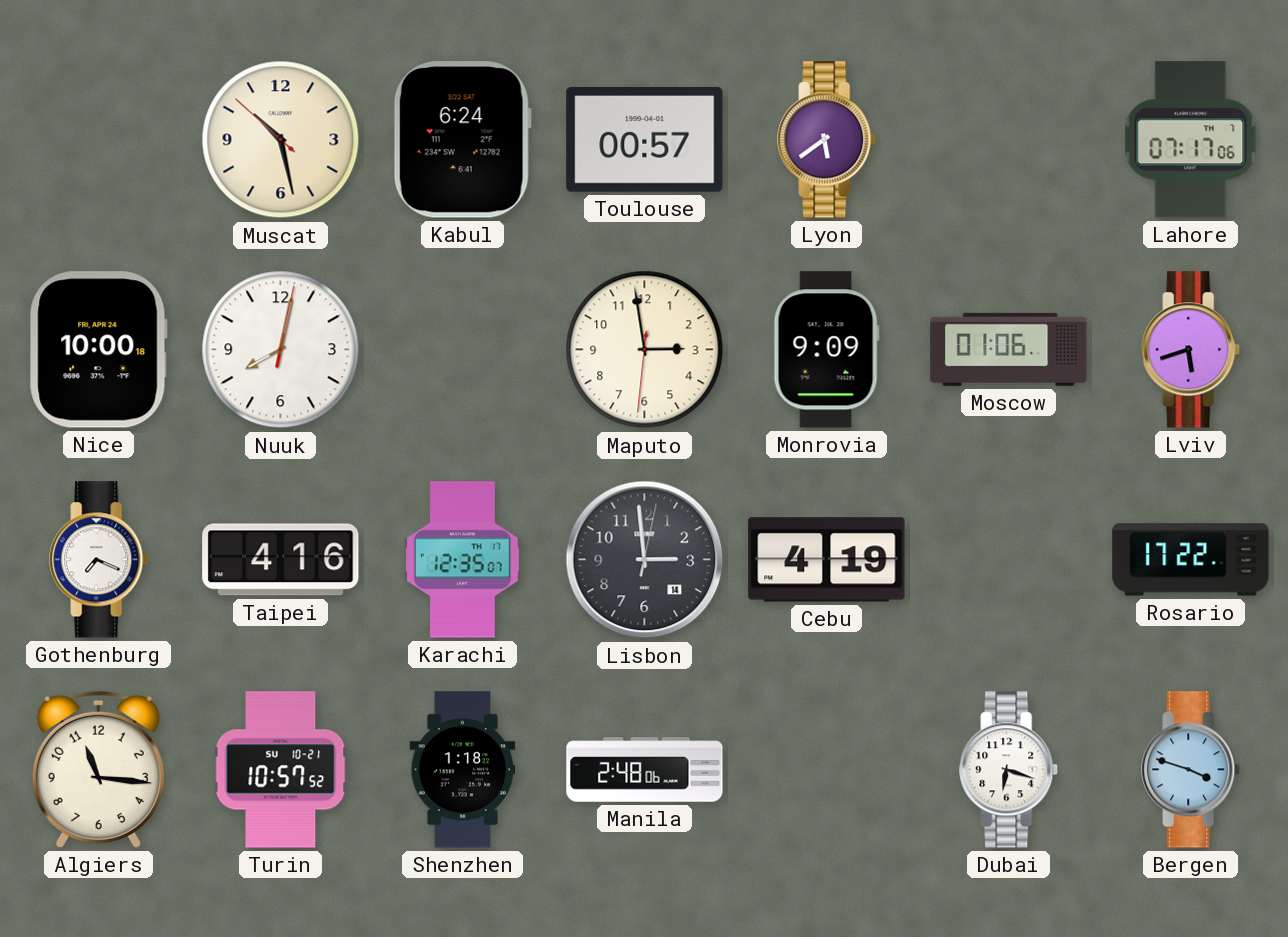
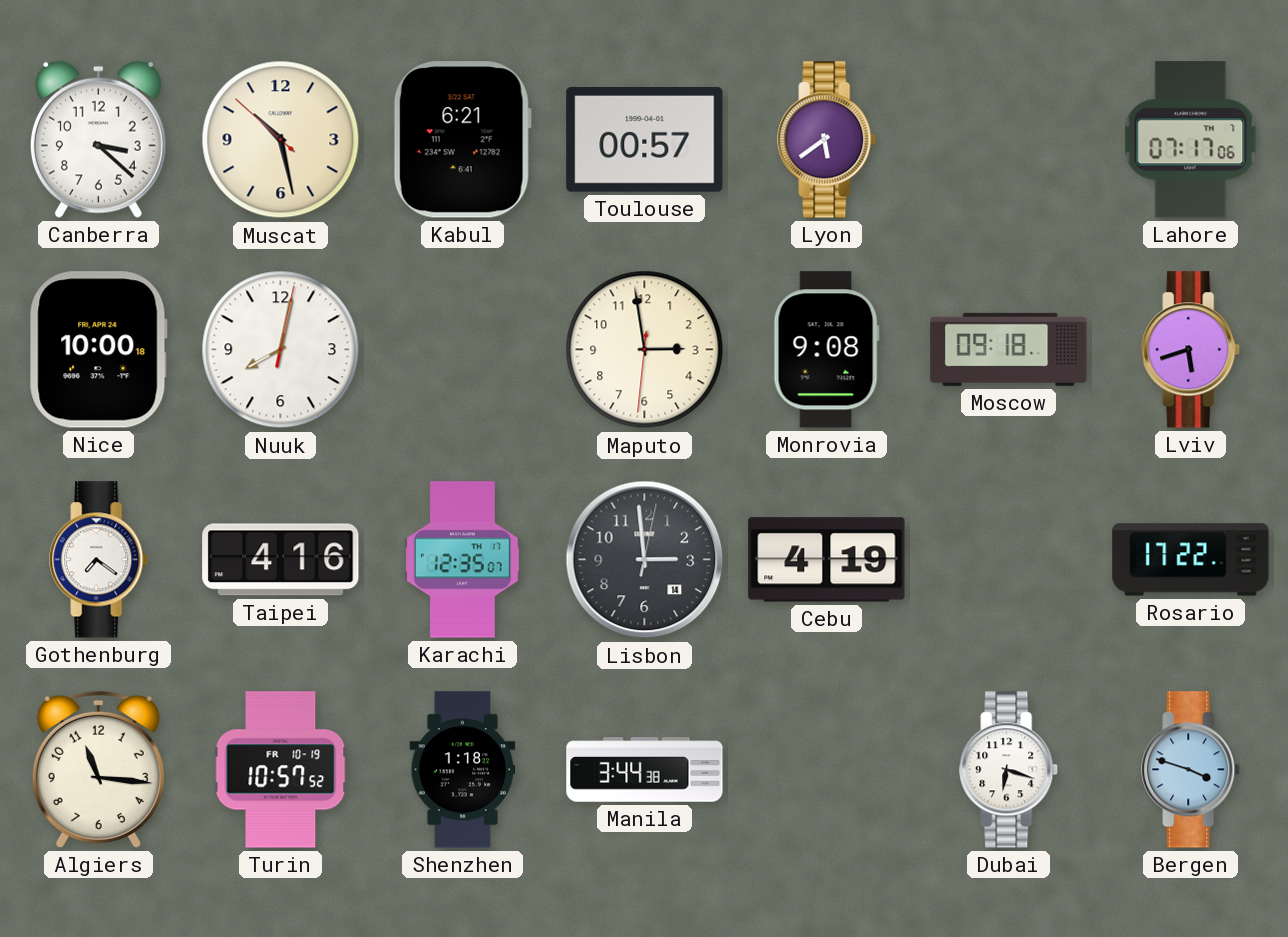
Canberra: none -> 3:22 (98, 139)
Kabul: 6:24 -> 6:21 (462, 140)
Monrovia: 9:09 -> 9:08 (826, 350)
Moscow: 01:06 -> 09:18 (1009, 349)
Gothenburg: 7:19 -> 7:21 (99, 560)
Turin date: SU 10-21 -> FR 10-19 (281, 770)
Manila: 2:48 -> 3:44 (645, 770)
